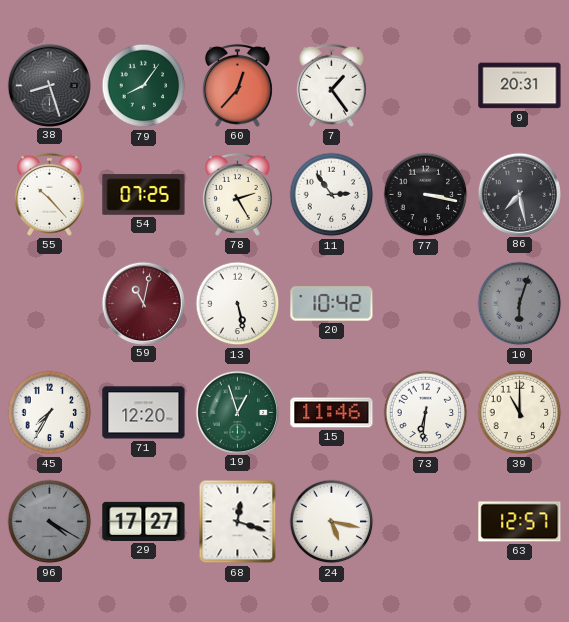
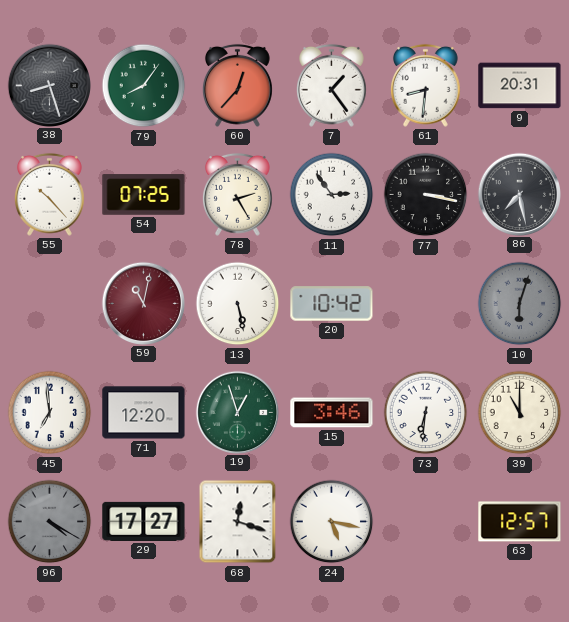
61: none -> 8:31 (426, 85)
45: 7:35 -> 6:59 (50, 413)
15: 11:46 -> 3:46 (332, 413)
